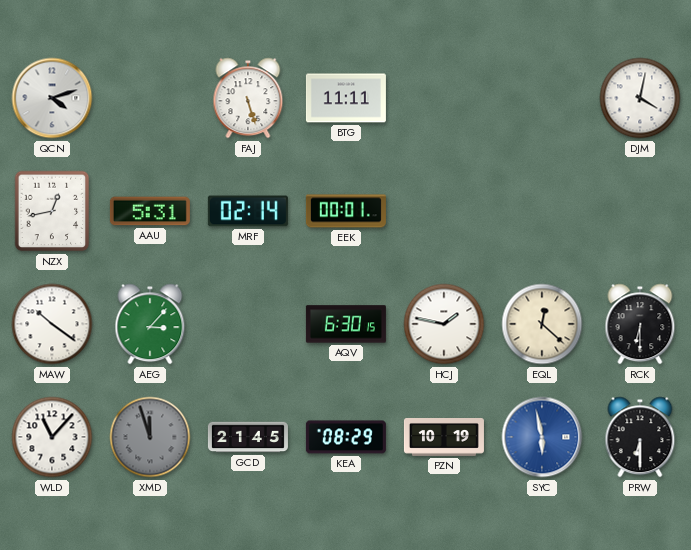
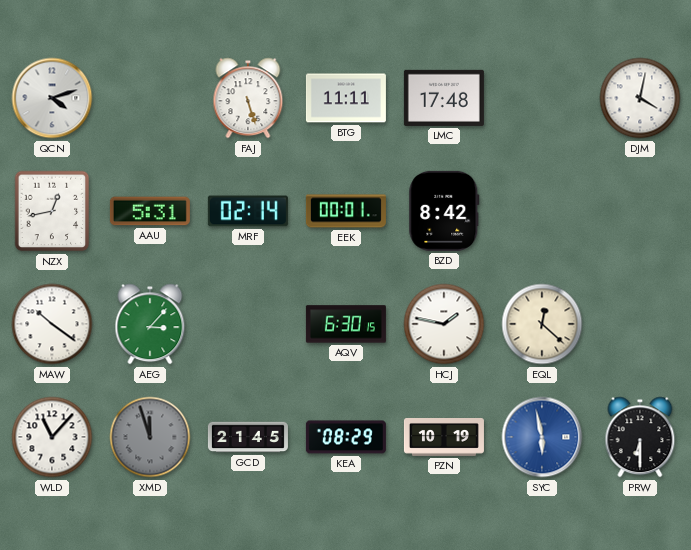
LMC: none -> 17:48 (444, 98)
BZD: none -> 8:42 (444, 211)
RCK: 6:30 -> none (640, 324)
